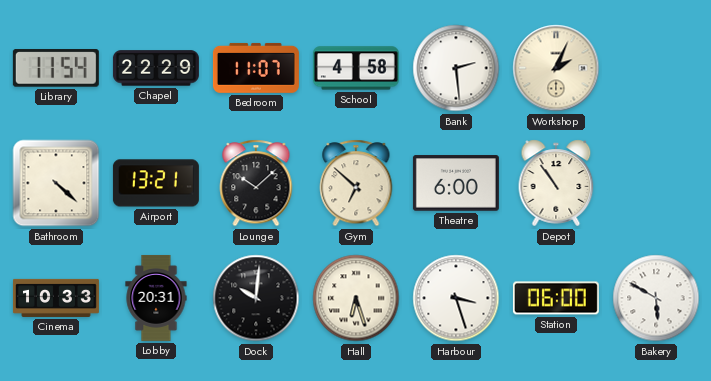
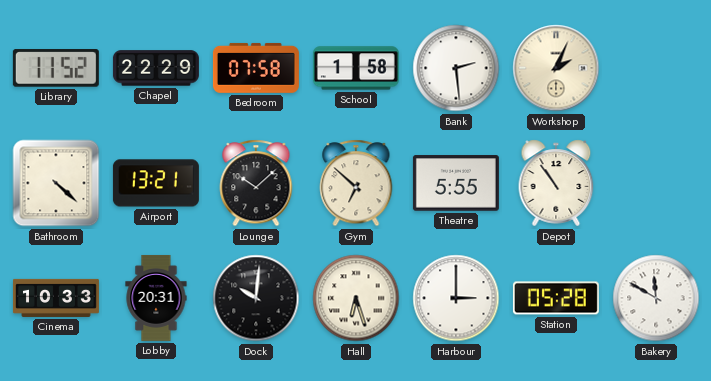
Library: 11:54 -> 11:52 (56, 68)
Bedroom: 11:07 -> 07:58 (256, 68)
School: 4:58 -> 1:58 (356, 68)
Theatre: 6:00 -> 5:55 (456, 183)
Harbour: 3:27 -> 3:00 (456, 298)
Station: 06:00 -> 05:28 (556, 298)
Bakery: 5:50 -> 11:50 (656, 298)
